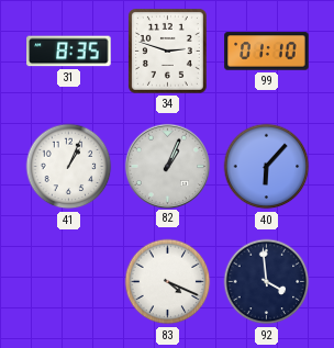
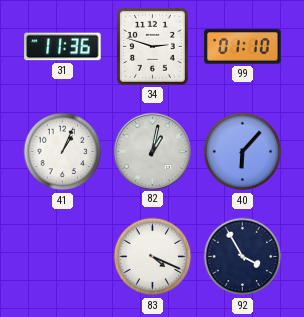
31: 8:35 -> 11:36 (63, 47)
82: 1:04 -> 1:02 (152, 151)
92: 3:59 -> 3:55 (243, 257)
